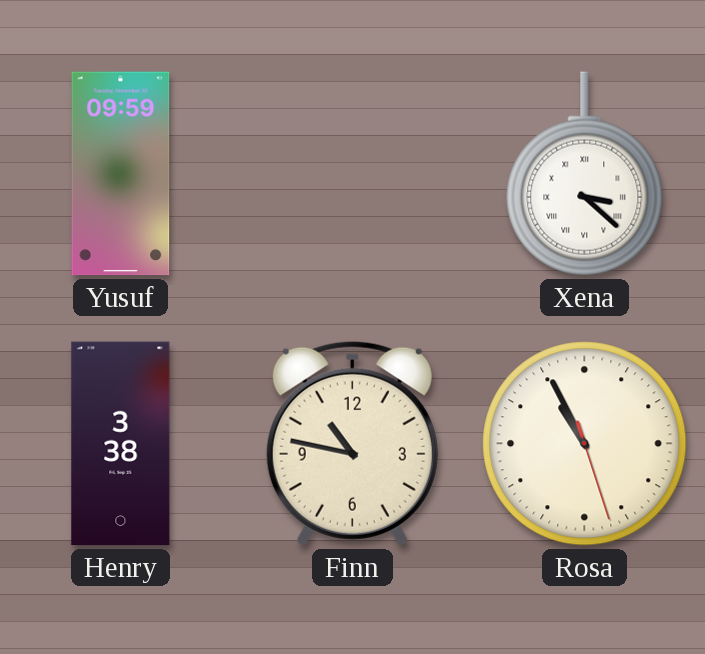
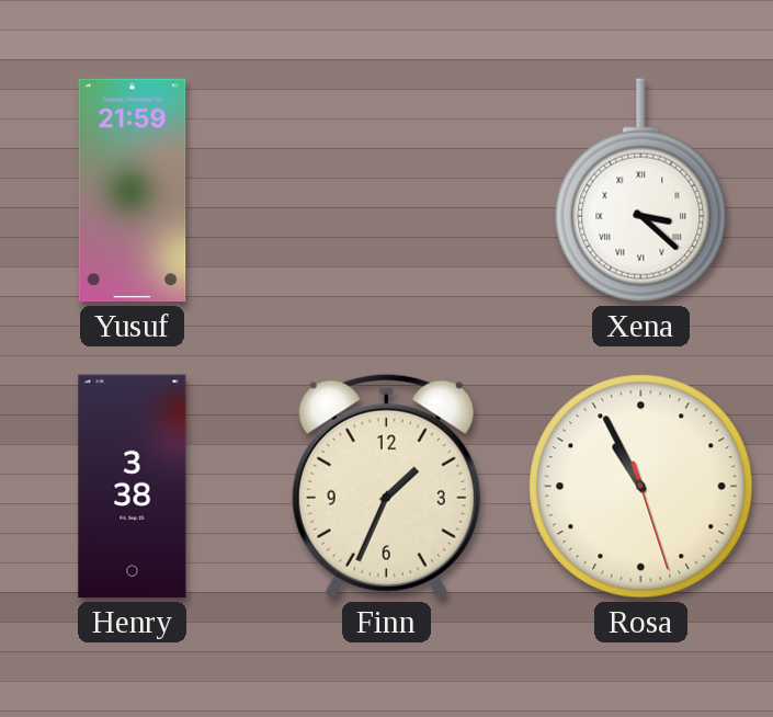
Yusuf: 09:59 -> 21:59 (133, 191)
Finn: 10:47 -> 1:34 (386, 486)
